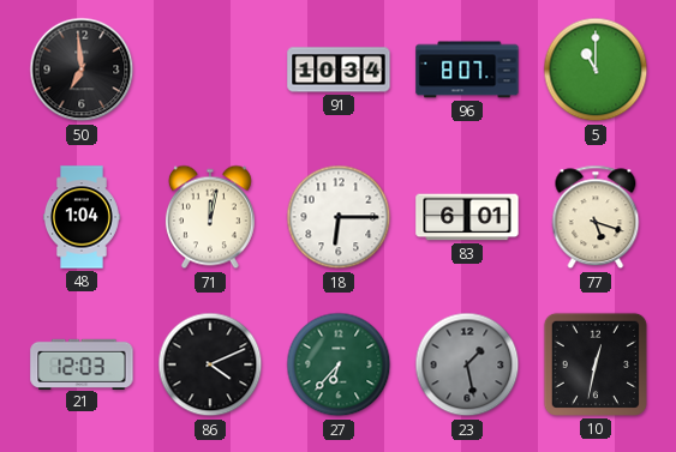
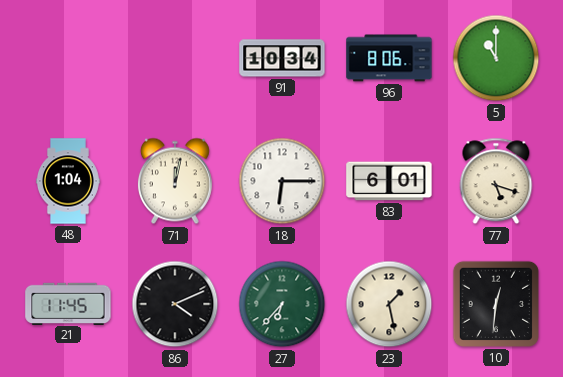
50: 6:59 -> none (82, 70)
96: 8:07 -> 8:06 (389, 58)
21: 12:03 -> 11:45 (68, 303)
23 dial: grey -> cream (389, 304)
10: 12:32 -> 12:31 (496, 304)
